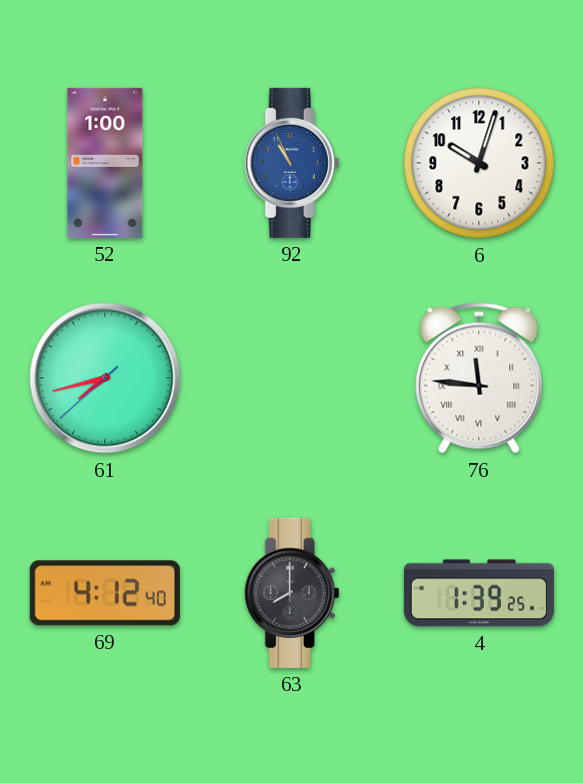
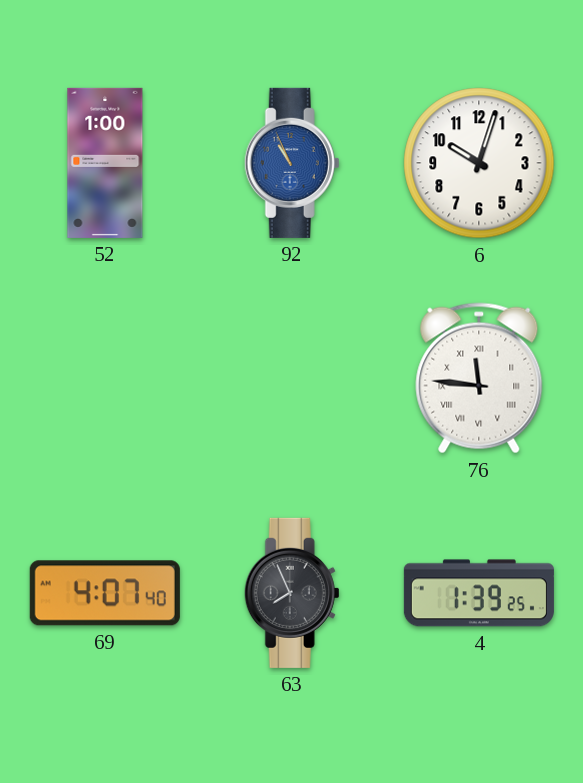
61: 7:42 -> none (105, 378)
69: 4:12 -> 4:07 (105, 593)
63: 8:00 -> 7:56 (292, 593)
